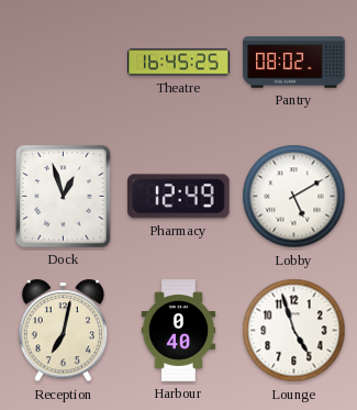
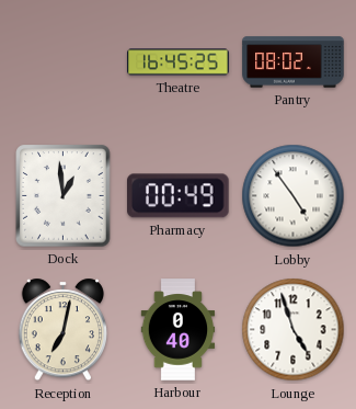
Dock: 12:57 -> 12:59 (64, 196)
Pharmacy: 12:49 -> 00:49 (179, 196)
Lobby: 5:10 -> 4:54 (294, 196)
